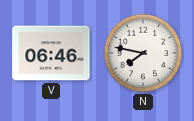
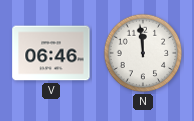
N: 7:47 -> 11:59 (143, 53)
